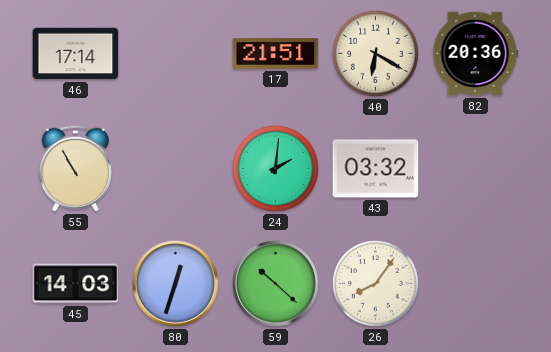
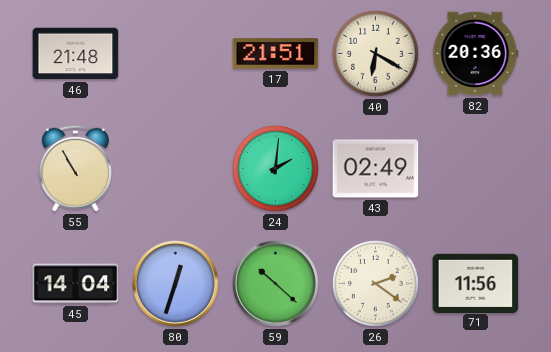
46: 17:14 -> 21:48 (76, 54)
43: 03:32 -> 02:49 (376, 169)
45: 14:03 -> 14:04 (76, 284)
26: 8:06 -> 2:21 (375, 283)
71: none -> 11:56 (476, 283)
